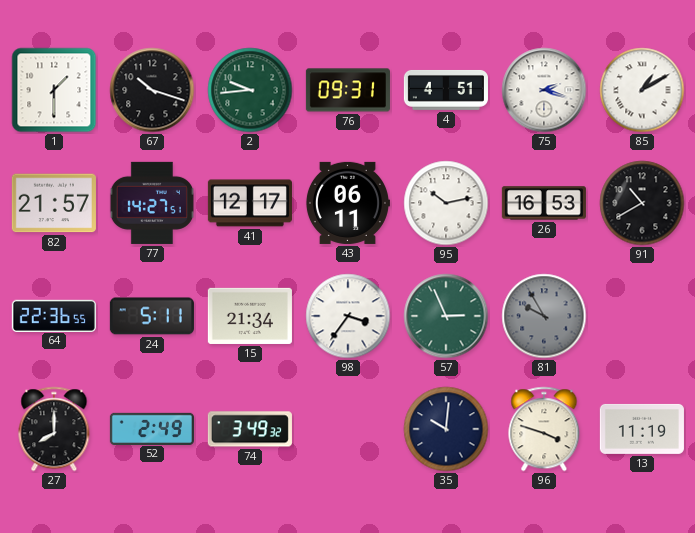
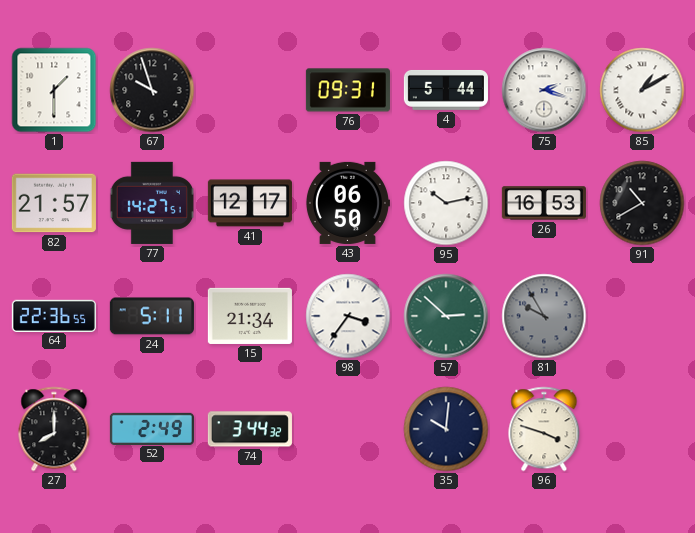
67: 10:18 -> 9:57 (152, 90)
2: 9:44 -> none (250, 90)
4: 4:51 -> 5:44 (446, 90)
43: 06:11 -> 06:50 (347, 203)
57: 2:56 -> 2:52 (446, 316)
74: 3:49 -> 3:44 (250, 429)
13: 11:19 -> none (642, 429)
